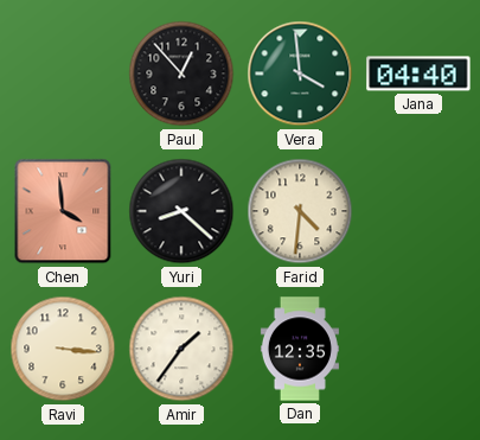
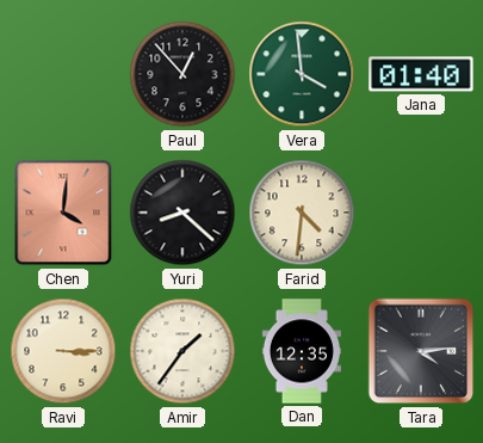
Jana: 04:40 -> 01:40 (421, 74)
Chen: 3:59 -> 4:01 (63, 213)
Ravi: 3:16 -> 3:15 (63, 351)
Tara: none -> 4:14 (421, 351)
